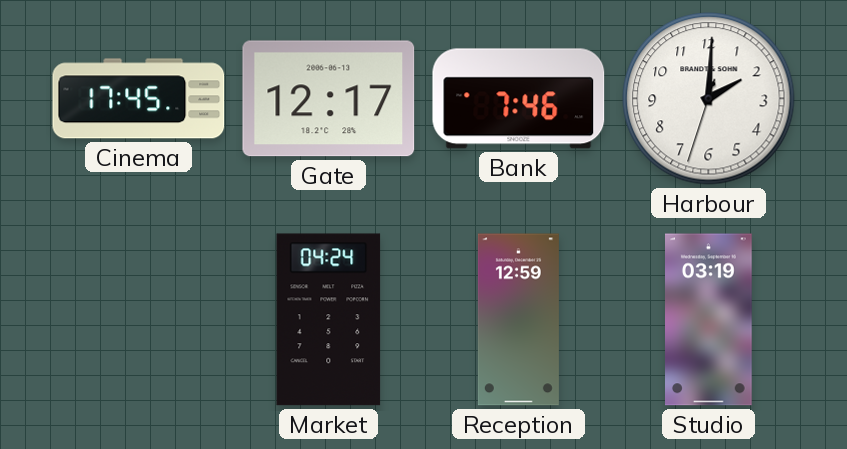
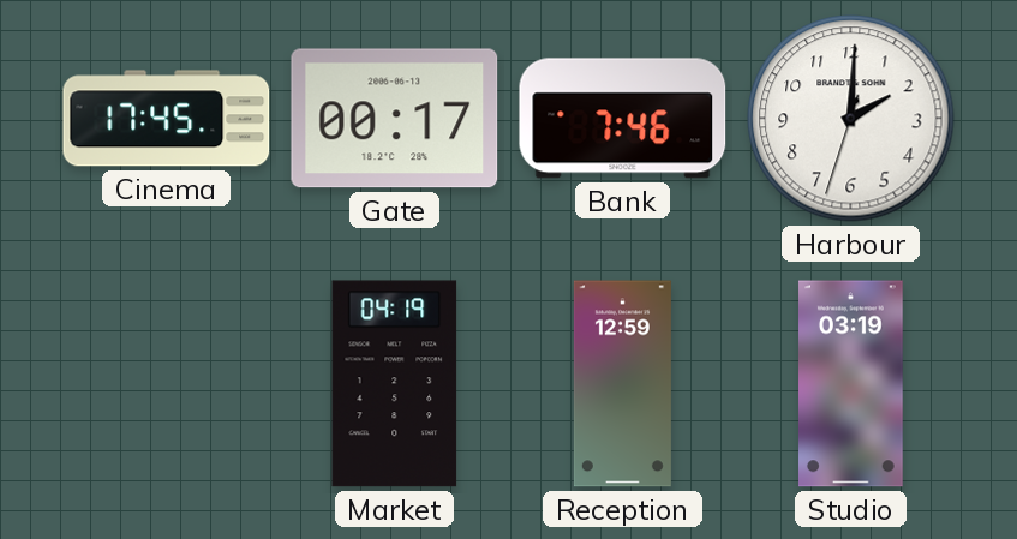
Gate: 12:17 -> 00:17 (395, 119)
Market: 04:24 -> 04:19 (395, 384)
